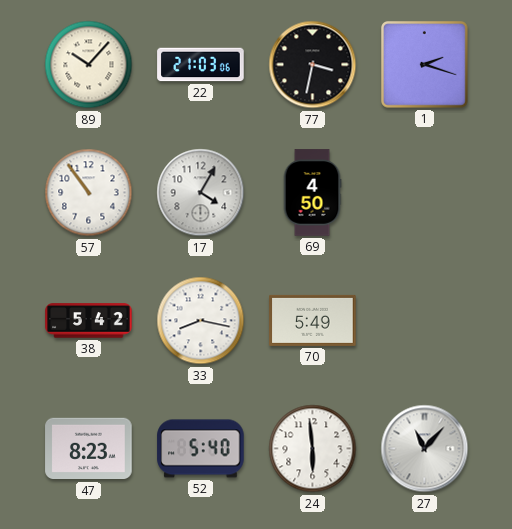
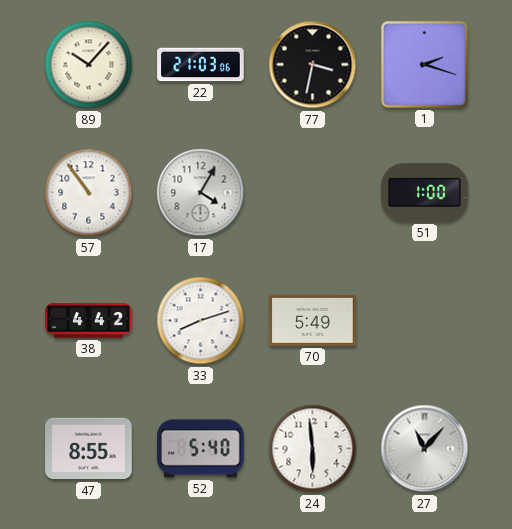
69: 4:50 -> none (312, 193)
51: none -> 1:00 (425, 193)
38: 5:42 -> 4:42 (89, 321)
33: 8:17 -> 8:12 (201, 321)
47: 8:23 -> 8:55 (89, 449)
